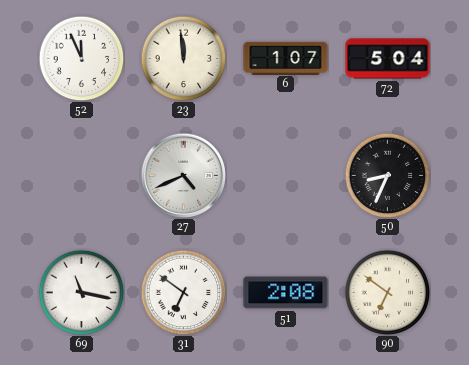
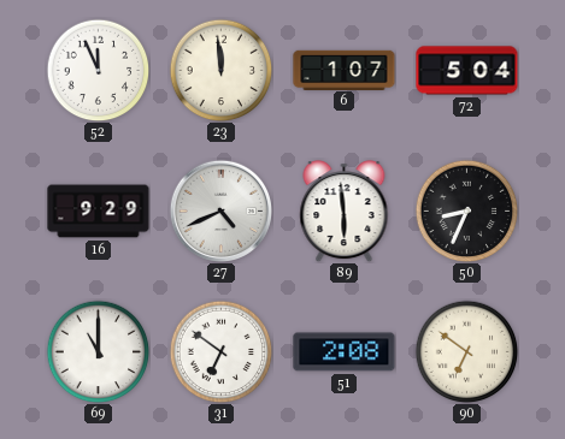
16: none -> 9:29 (99, 212)
89: none -> 5:59 (345, 212)
69: 11:17 -> 11:00 (98, 351)
